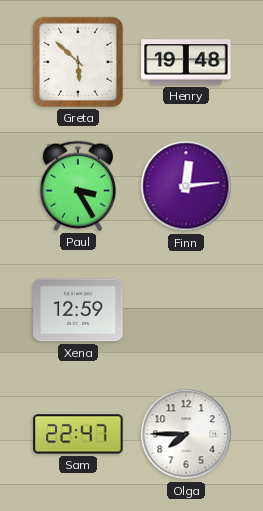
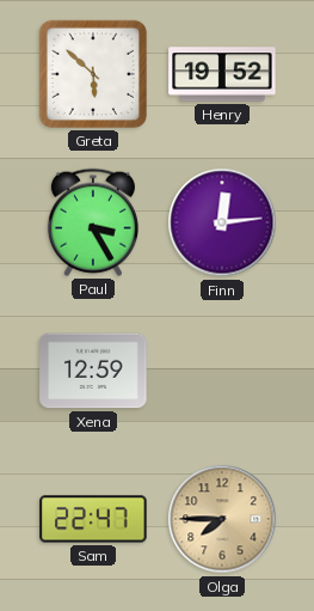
Henry: 19:48 -> 19:52 (222, 74)
Olga dial: white -> champagne (222, 519)
